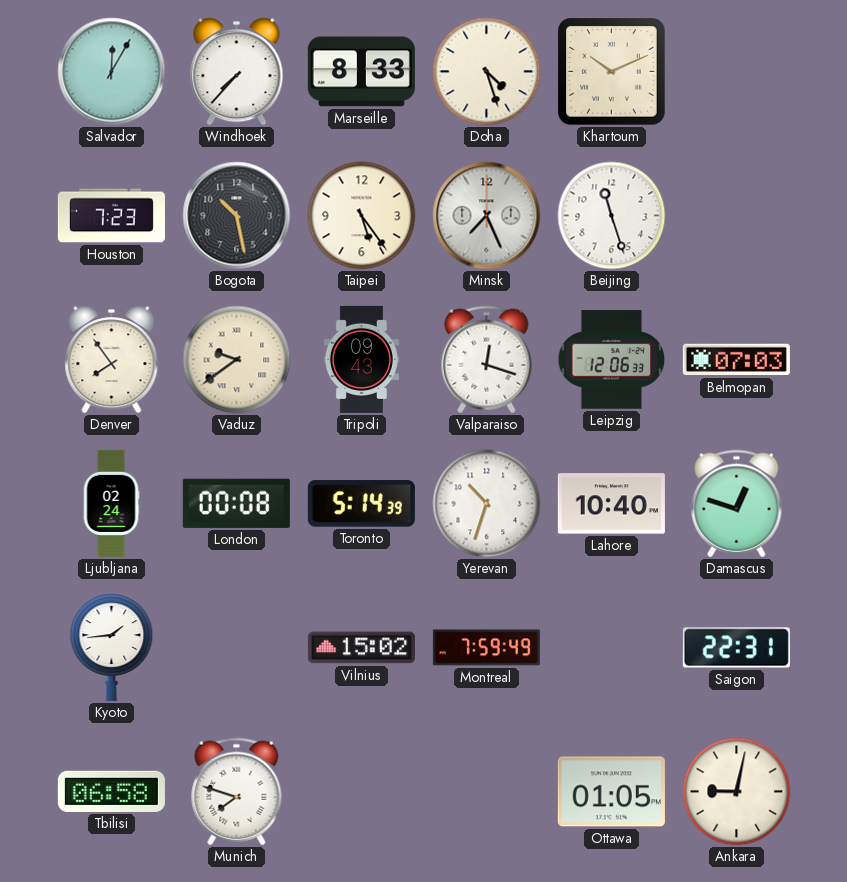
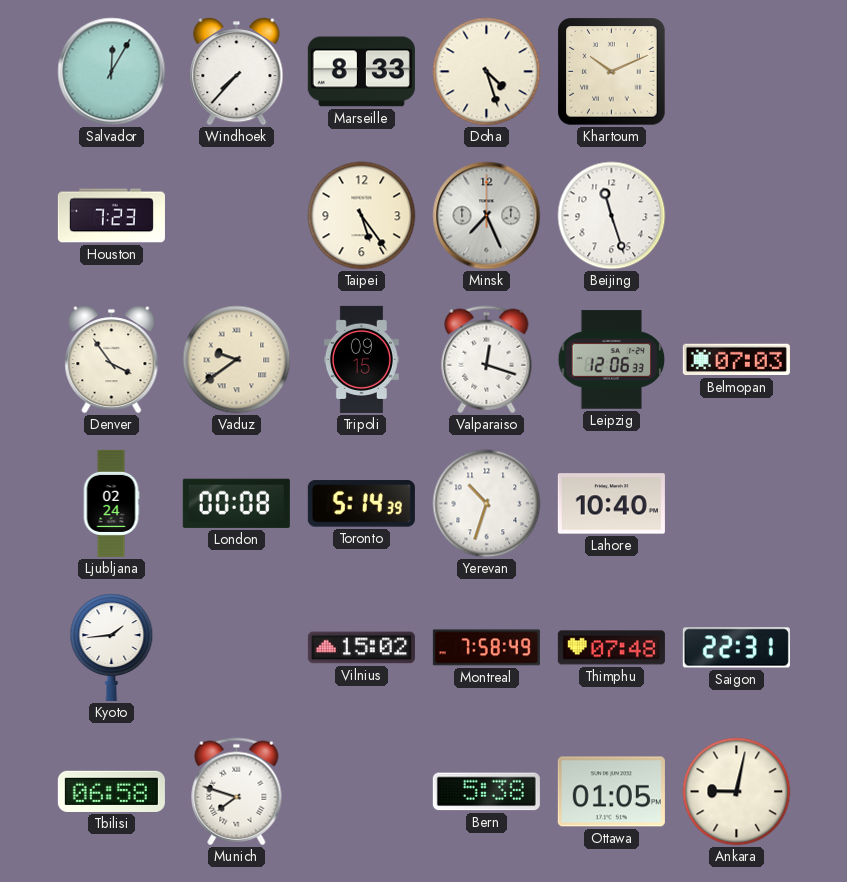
Bogota: 10:28 -> none (237, 216)
Denver: 7:54 -> 3:54 (112, 360)
Tripoli: 09:43 -> 09:15 (361, 359)
Damascus: 12:48 -> none (737, 504)
Montreal: 7:59 -> 7:58 (486, 648)
Thimphu: none -> 07:48 (611, 648)
Bern: none -> 5:38 (486, 792)
